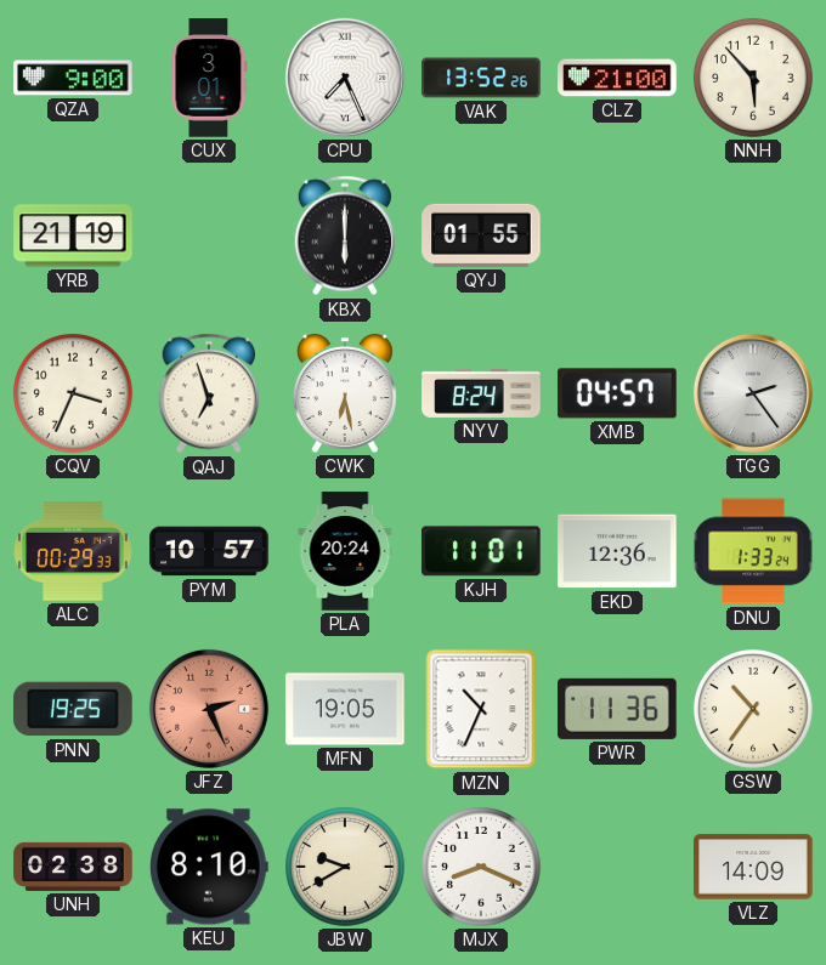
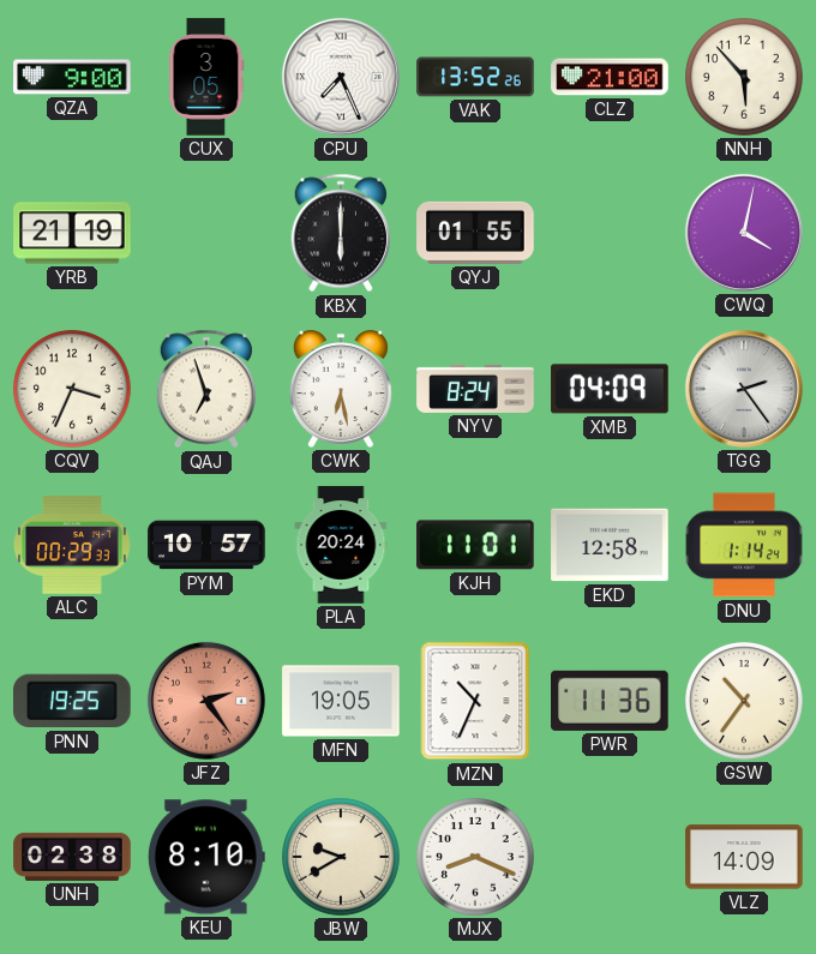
CUX: 3:01 -> 3:05 (206, 77)
CWQ: none -> 4:02 (744, 233)
XMB: 04:57 -> 04:09 (610, 389)
EKD: 12:36 -> 12:58 (610, 545)
DNU: 1:33 -> 1:14 (744, 545)
JFZ: 2:26 -> 2:24 (206, 701)
